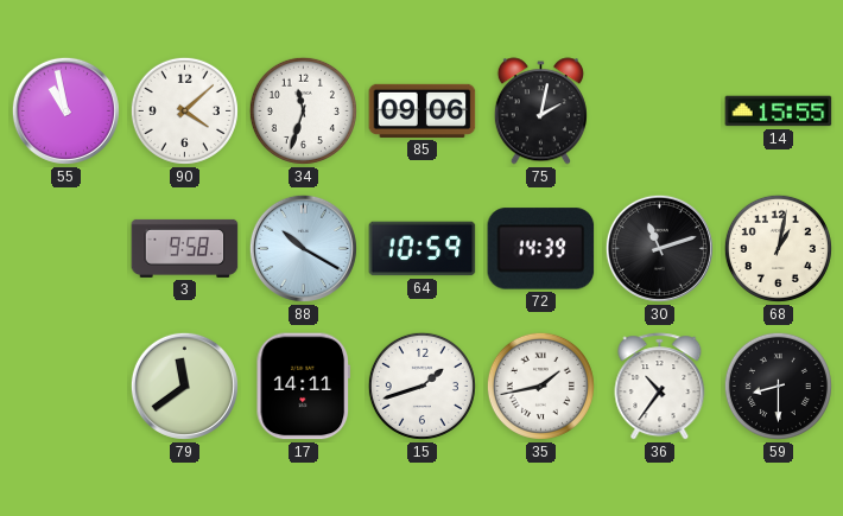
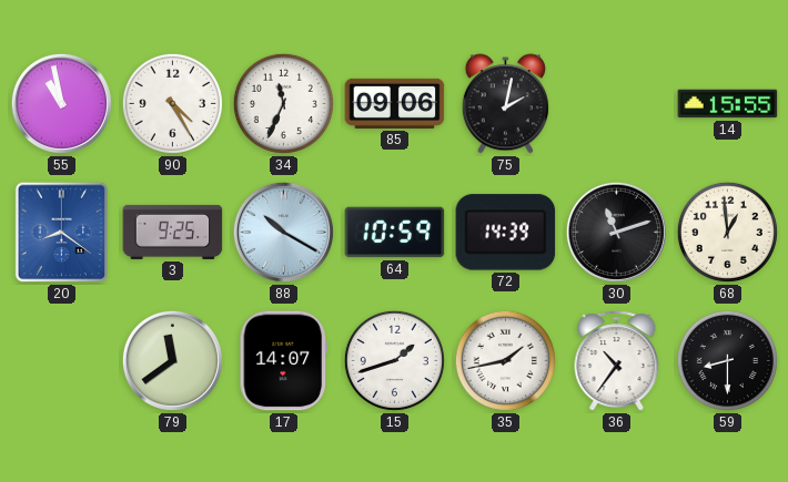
90: 4:08 -> 4:25 (172, 103)
34: 11:33 -> 11:34 (283, 103)
20: none -> 8:21 (62, 233)
3: 9:58 -> 9:25 (173, 232)
68: 1:02 -> 12:59 (727, 232)
17: 14:11 -> 14:07 (283, 361)
